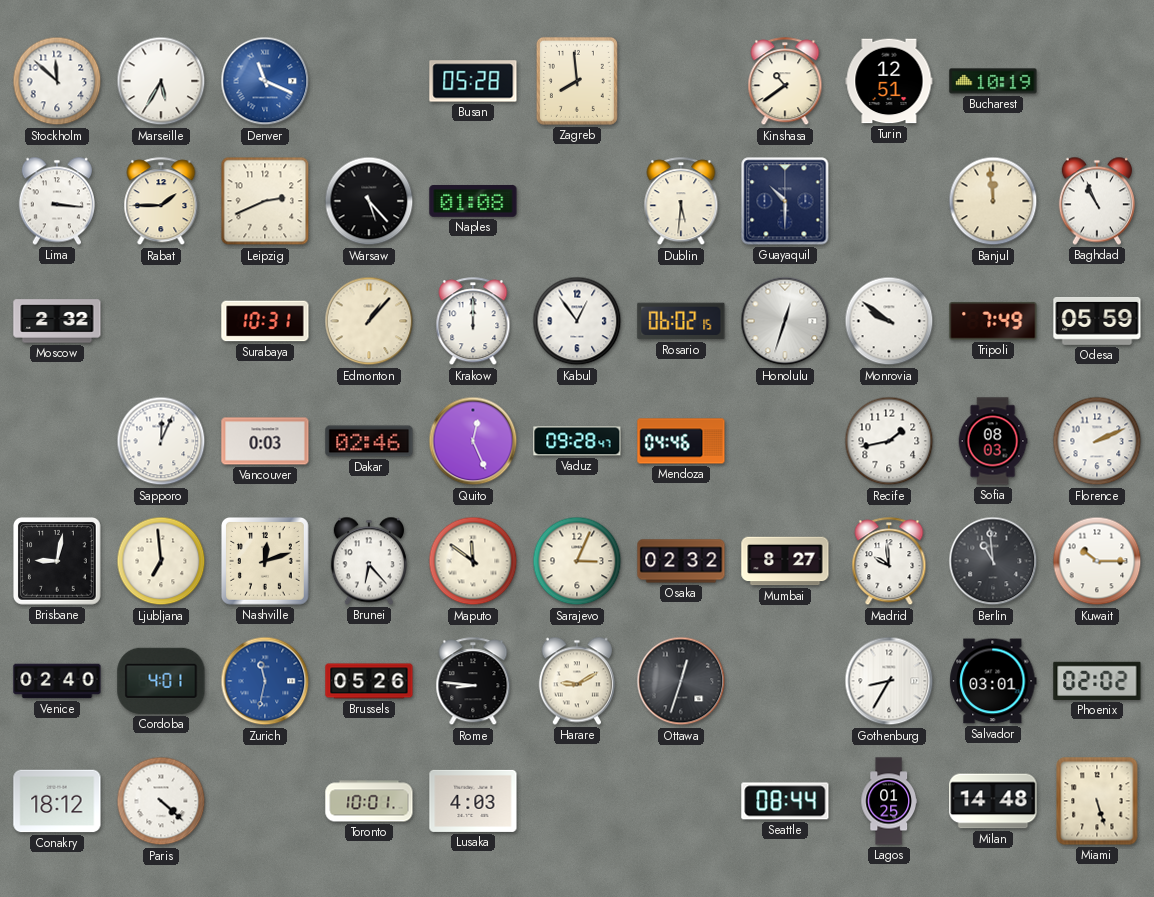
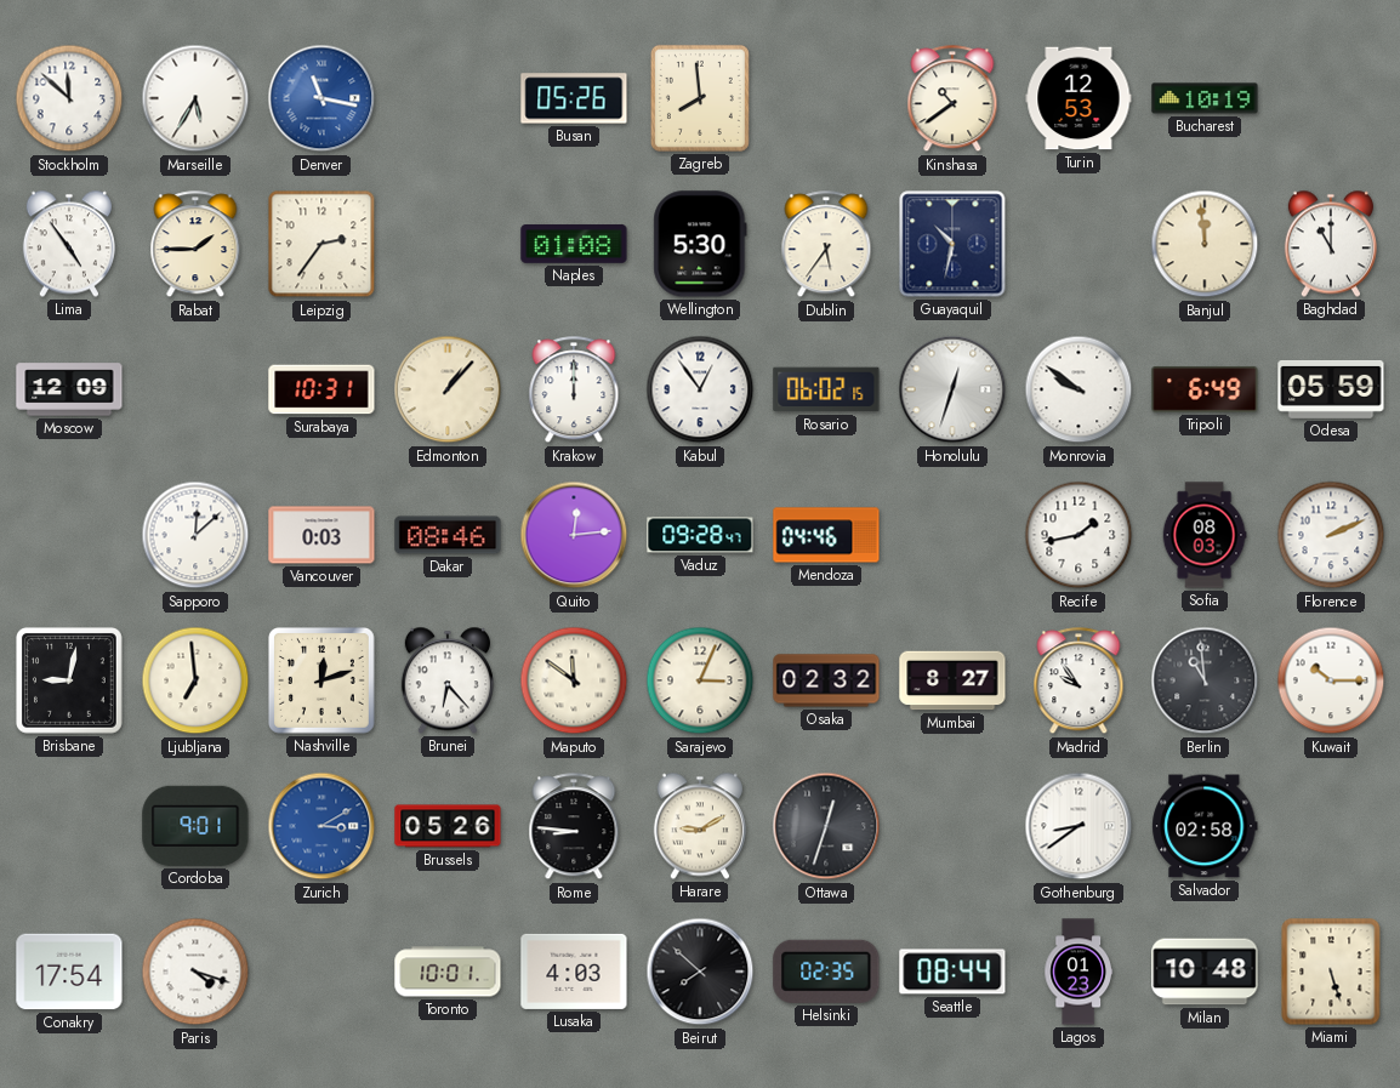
Denver: 11:19 -> 11:17 (321, 98)
Busan: 05:28 -> 05:26 (574, 98)
Turin: 12:51 -> 12:53 (1079, 98)
Lima: 3:16 -> 4:54 (69, 244)
Leipzig: 2:41 -> 2:36 (321, 244)
Warsaw: 5:23 -> none (369, 201)
Wellington: none -> 5:30 (700, 244)
Dublin: 5:31 -> 5:36 (826, 245)
Guayaquil: 10:30 -> 10:32 (952, 244)
Baghdad: 10:56 -> 11:00 (1331, 244)
Moscow: 2:32 -> 12:09 (69, 389)
Tripoli: 7:49 -> 6:49 (1205, 389)
Sapporo: 12:04 -> 12:08 (195, 535)
Dakar: 02:46 -> 08:46 (448, 535)
Quito: 12:26 -> 12:14 (574, 535)
Madrid: 9:59 -> 9:54 (1079, 682)
Venice: 02:40 -> none (57, 681)
Cordoba: 4:01 -> 9:01 (195, 826)
Zurich: 11:32 -> 3:10 (321, 826)
Gothenburg: 8:35 -> 8:39 (1079, 826)
Salvador: 03:01 -> 02:58 (1205, 826)
Phoenix: 02:02 -> none (1097, 681)
Conakry: 18:12 -> 17:54 (69, 972)
Paris: 4:22 -> 4:18 (195, 972)
Beirut: none -> 7:52 (700, 972)
Helsinki: none -> 02:35 (826, 972)
Lagos: 01:25 -> 01:23 (1079, 972)
Milan: 14:48 -> 10:48 (1205, 972)
